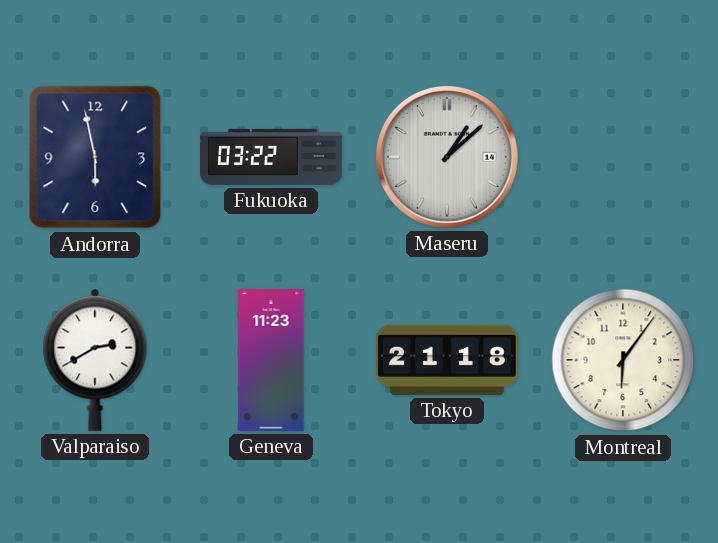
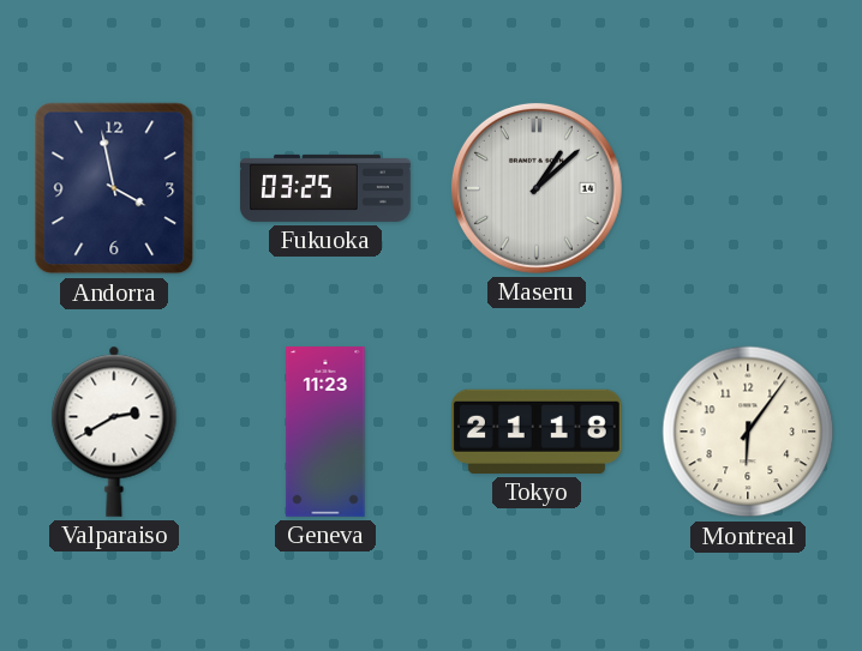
Andorra: 5:58 -> 3:58 (114, 188)
Fukuoka: 03:22 -> 03:25 (327, 188)
